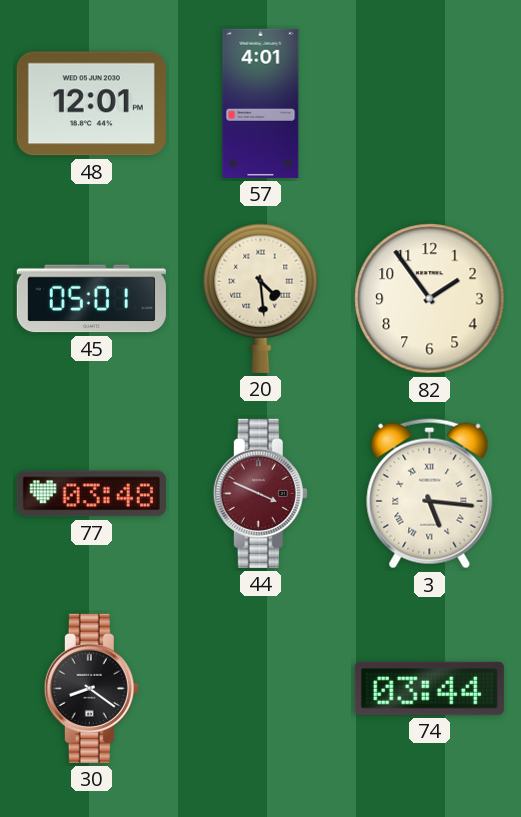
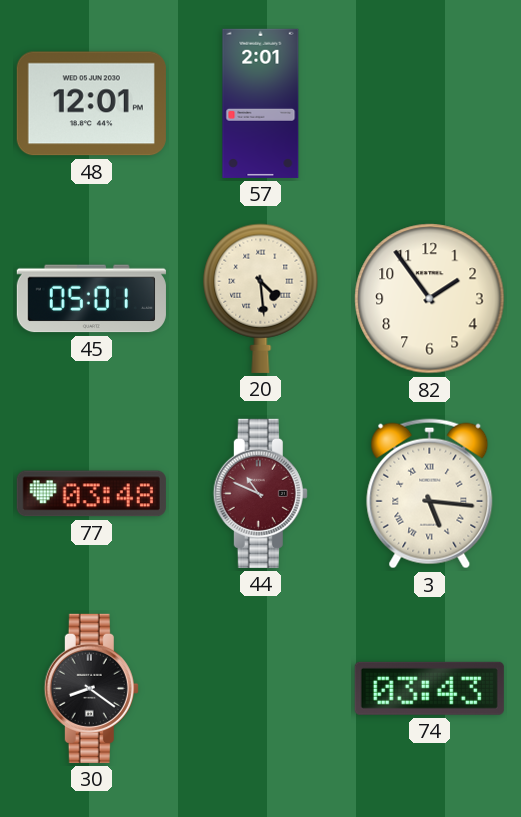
57: 4:01 -> 2:01 (261, 103)
44: 3:49 -> 10:49 (260, 493)
74: 03:44 -> 03:43 (429, 688)
